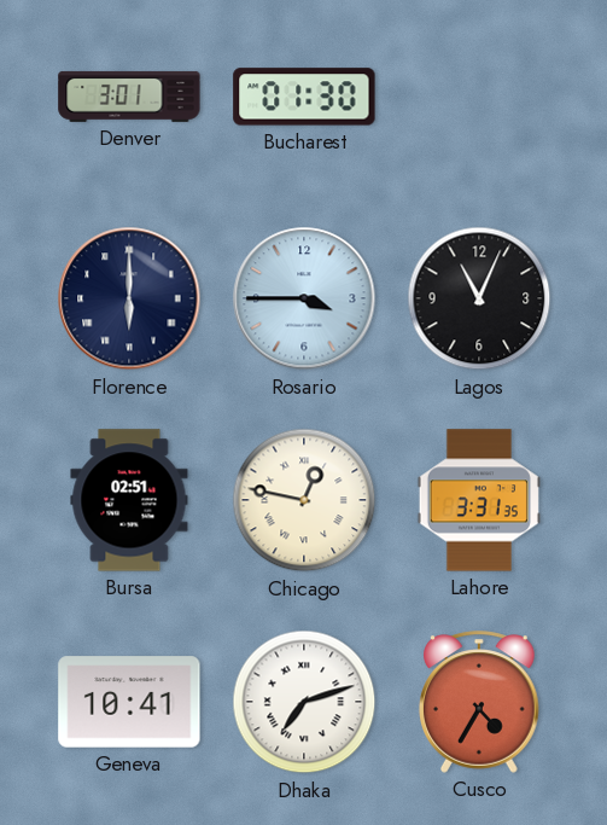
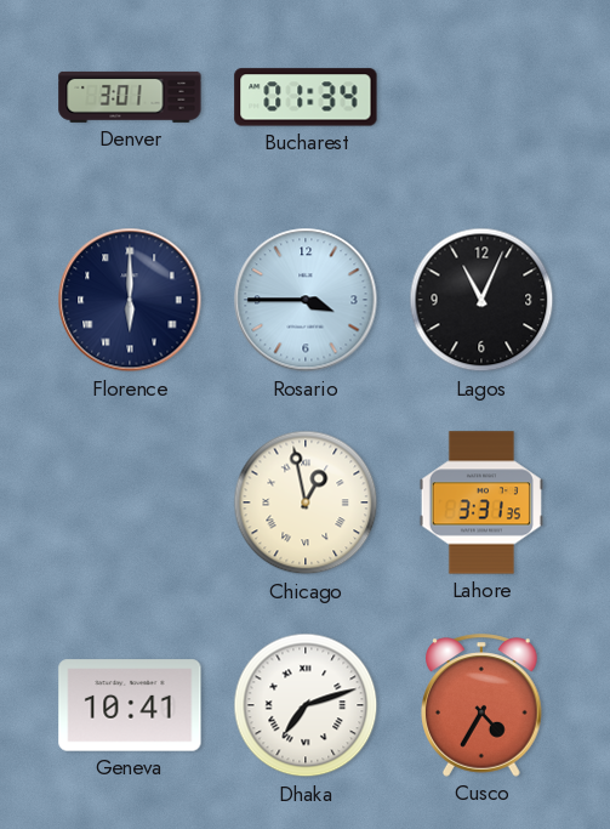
Bucharest: 01:30 -> 01:34 (306, 97)
Bursa: 02:51 -> none (129, 500)
Chicago: 12:47 -> 12:58 (306, 502)
